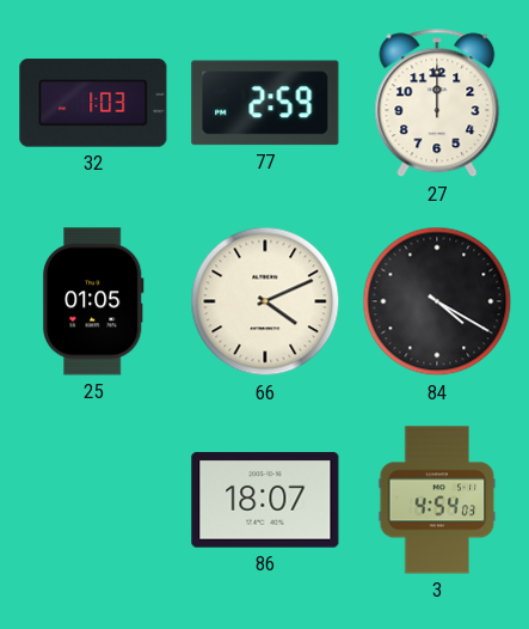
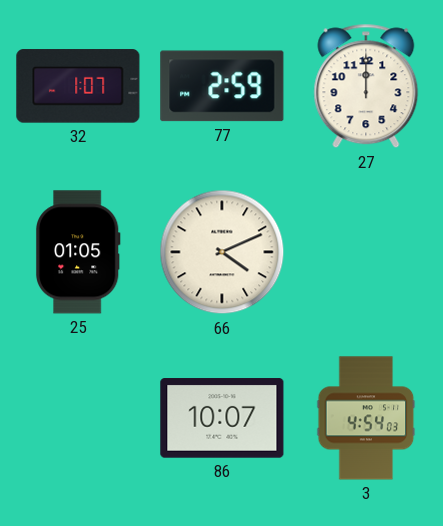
32: 1:03 -> 1:07 (78, 86)
84: 4:20 -> none (437, 301)
86: 18:07 -> 10:07 (222, 418)
